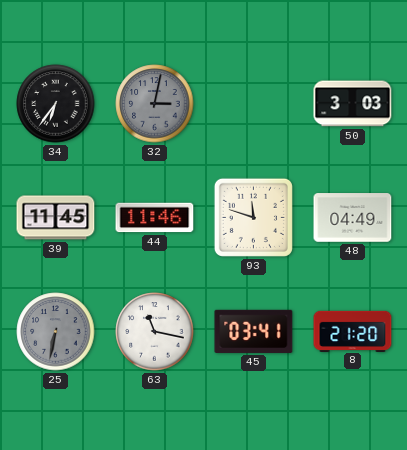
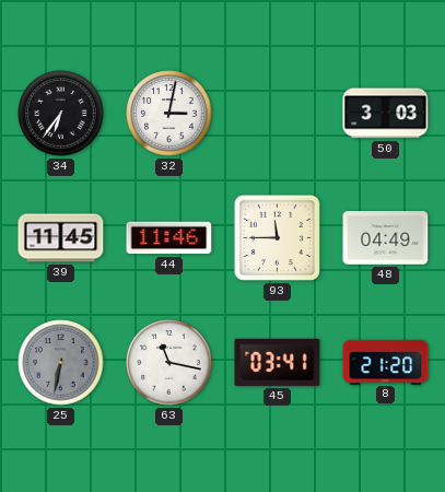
32 dial: grey -> white (169, 114)
93: 11:48 -> 11:45 (277, 237)
